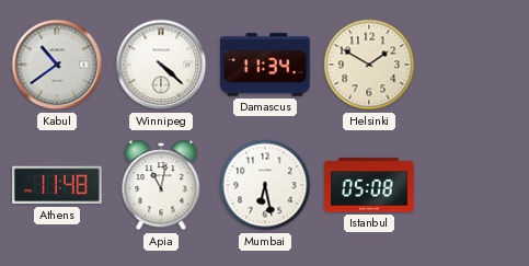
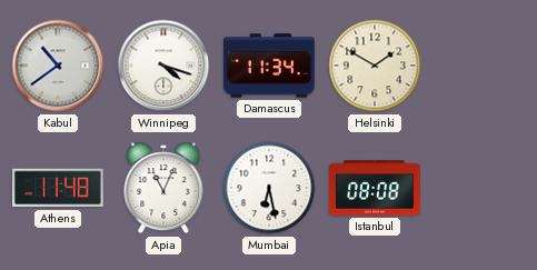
Winnipeg: 4:22 -> 4:18 (163, 66)
Apia: 11:02 -> 11:04 (163, 188)
Istanbul: 05:08 -> 08:08 (375, 188)
